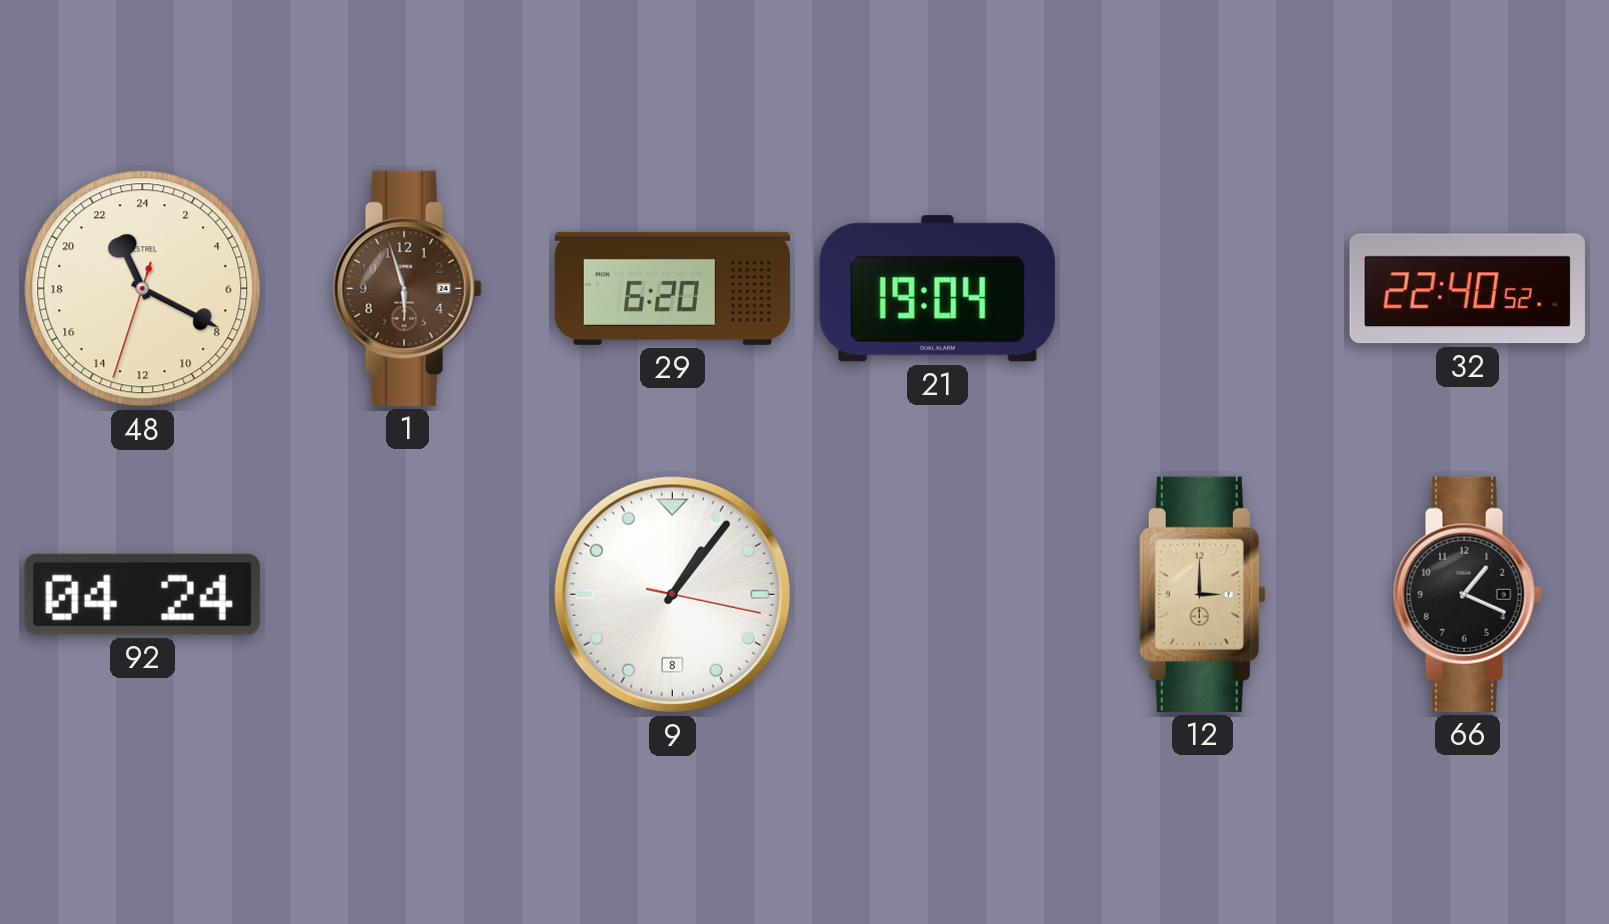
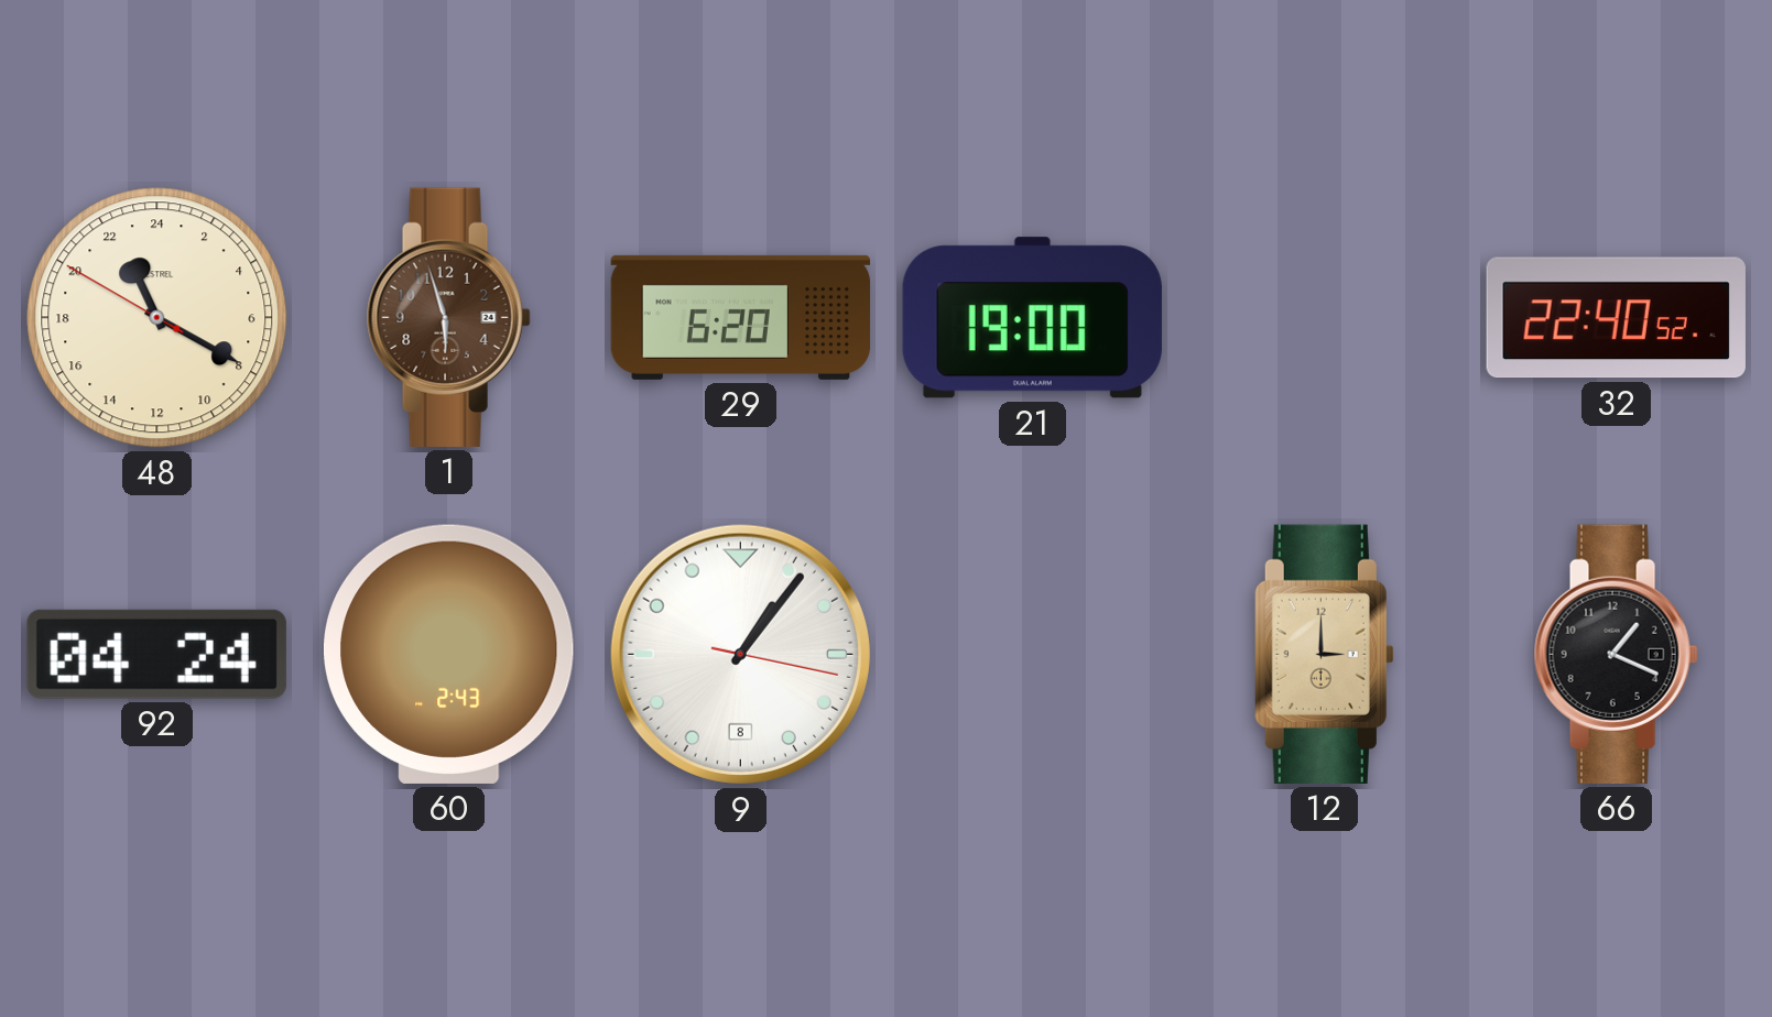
48: 22:19:33 -> 22:19:50 (157, 318)
21: 19:04 -> 19:00 (1032, 318)
60: none -> 2:43 (448, 654)
